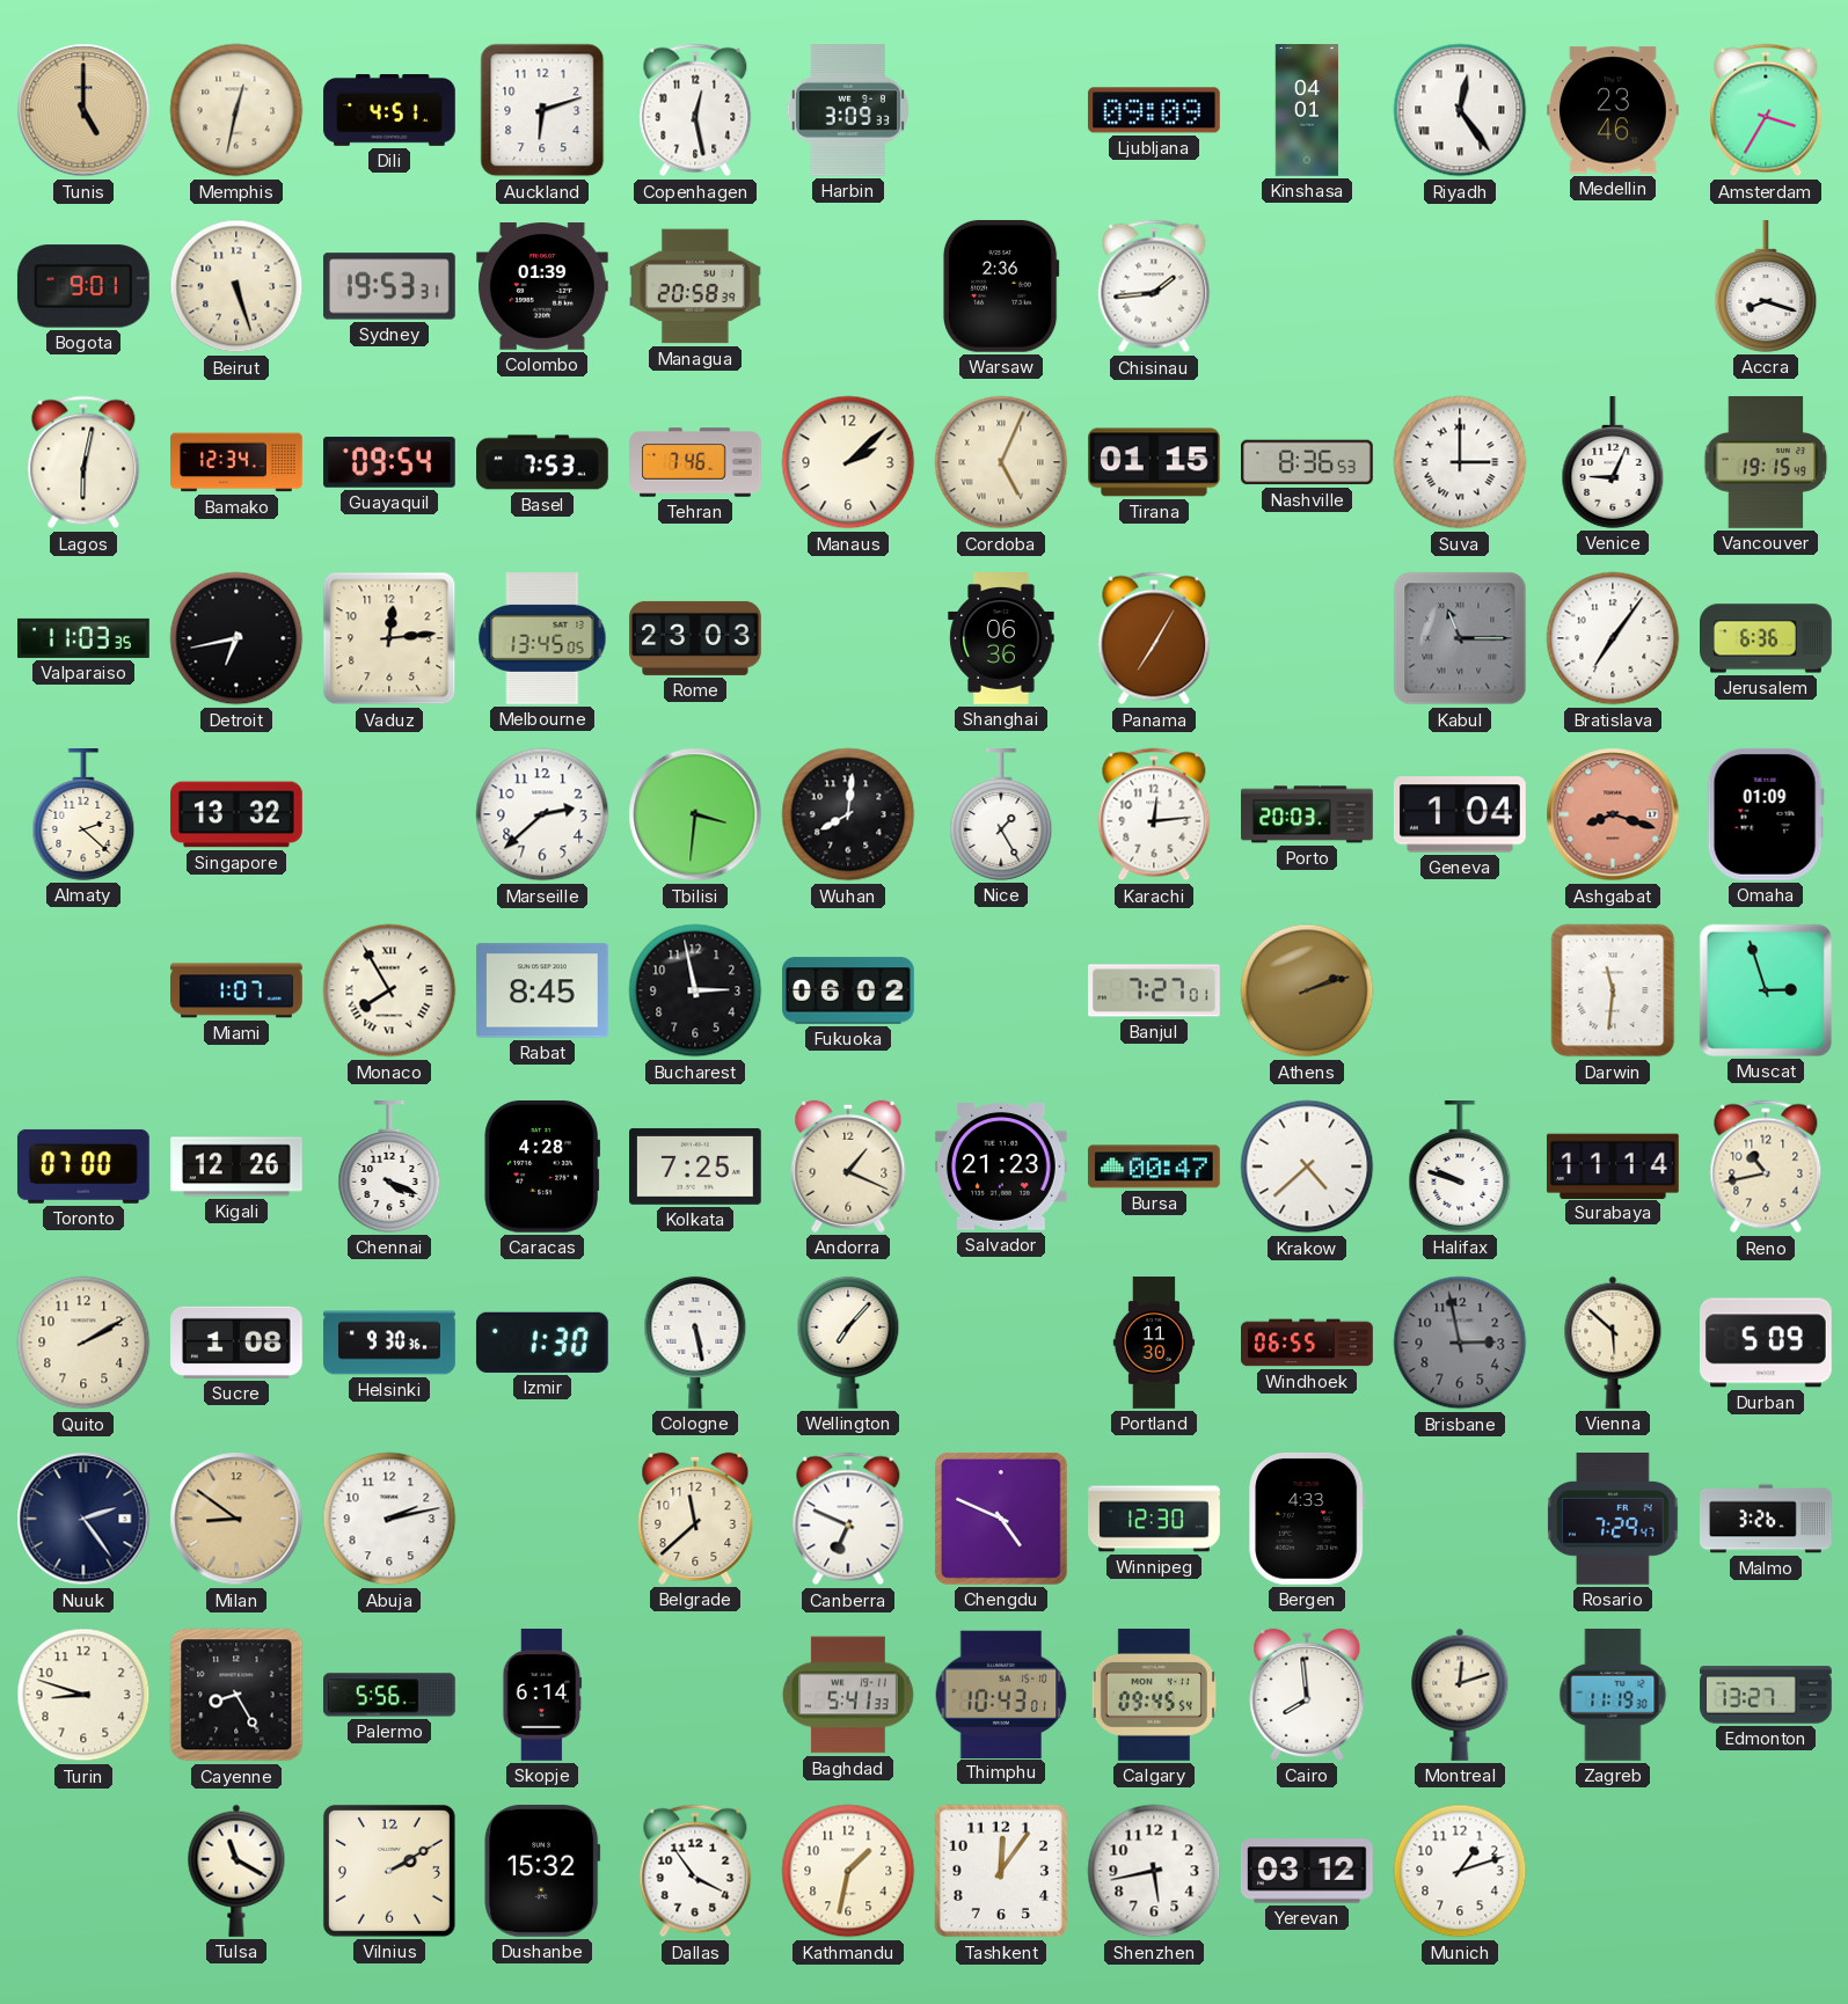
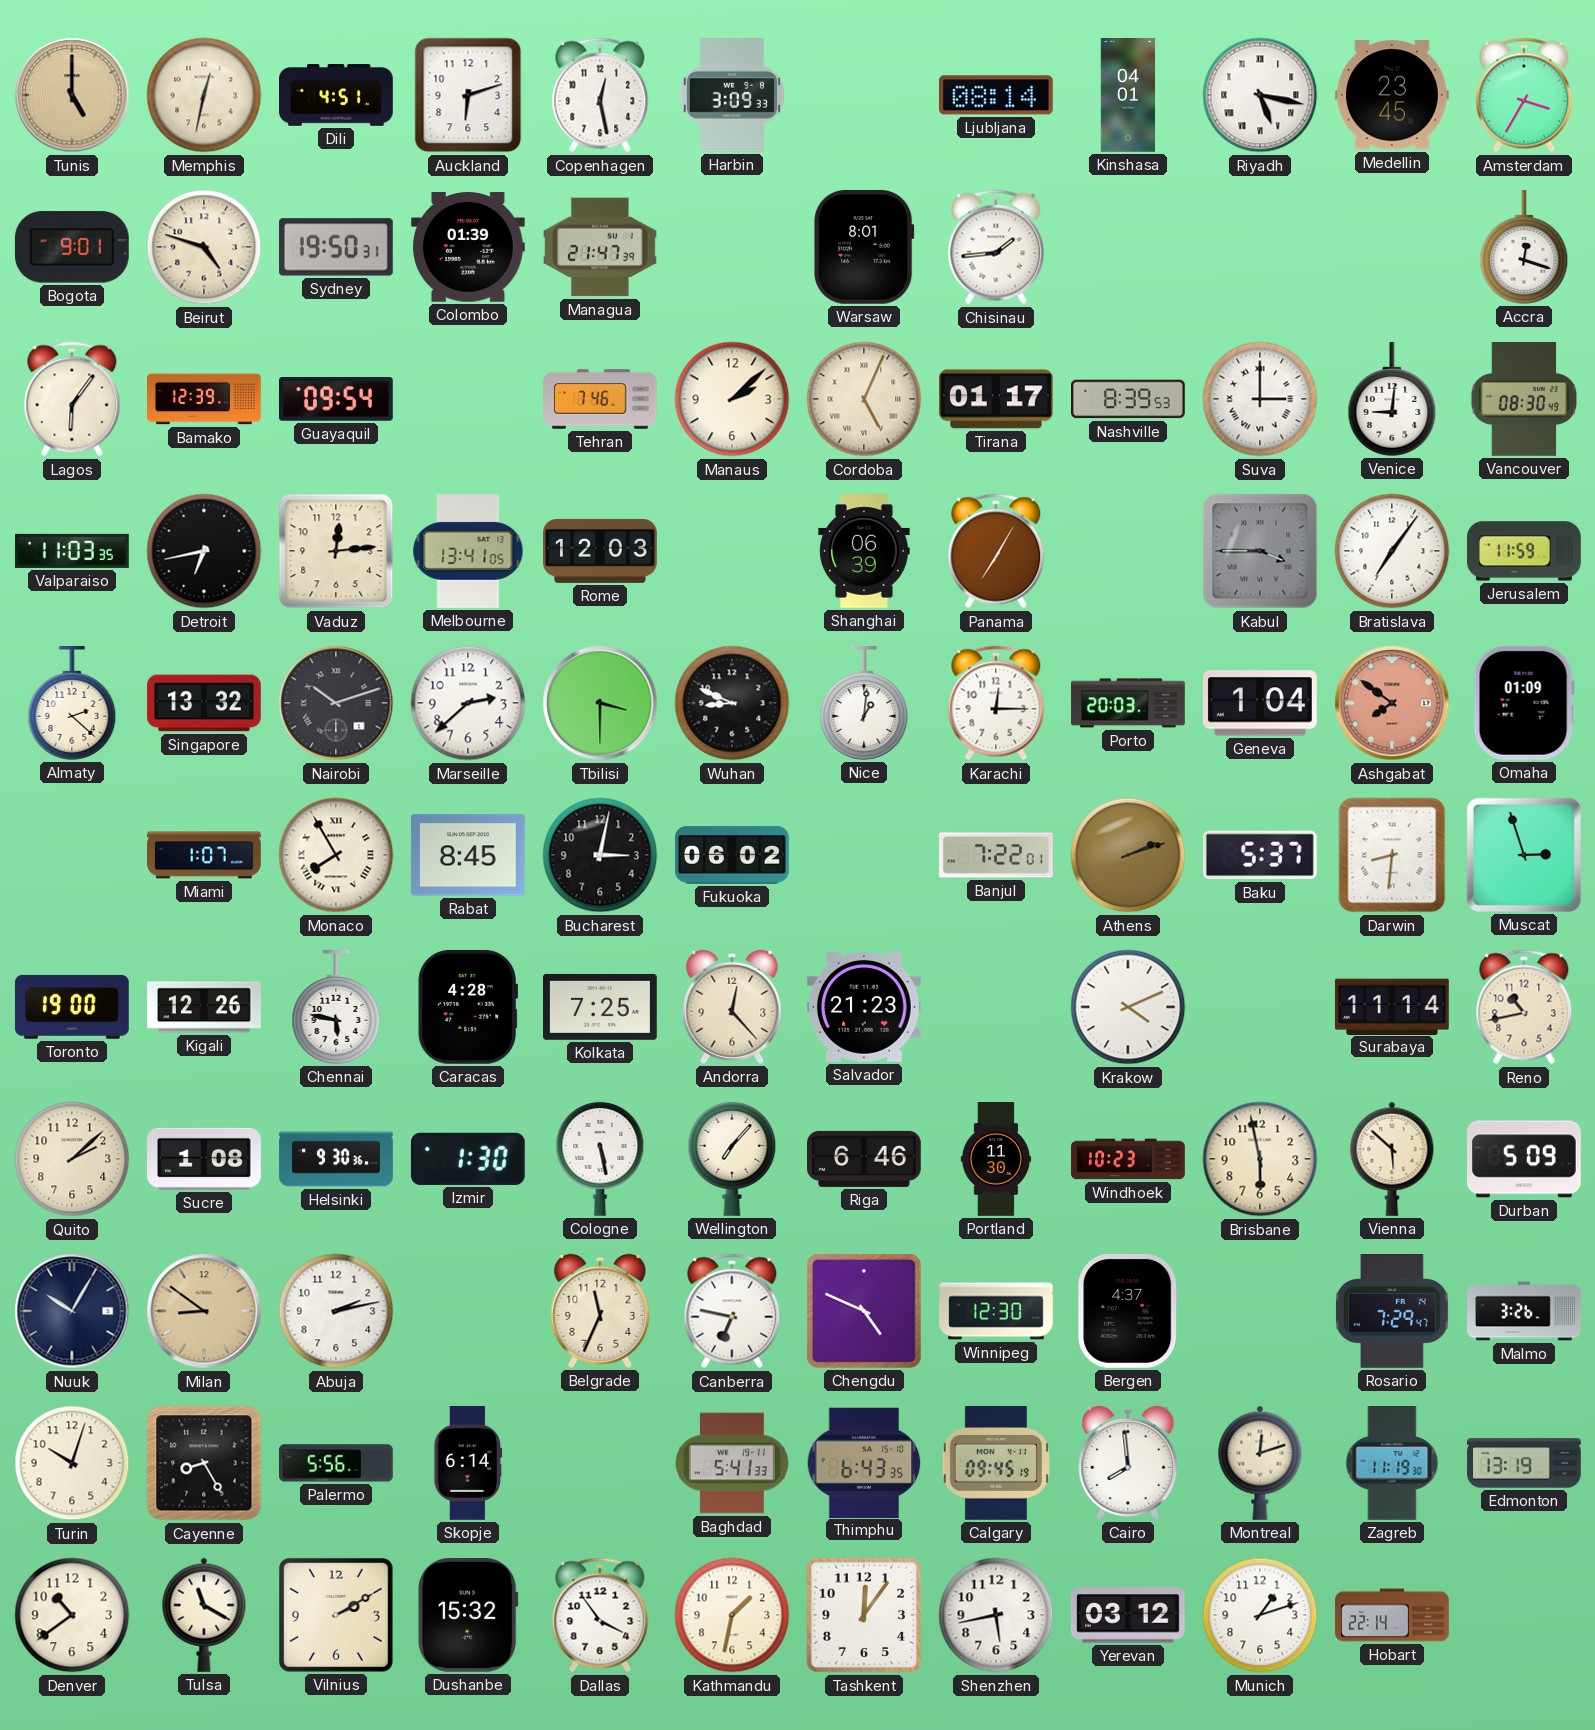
Ljubljana: 09:09 -> 08:14 (996, 95)
Riyadh: 12:24 -> 5:17 (1260, 95)
Medellin: 23:46 -> 23:45 (1393, 95)
Beirut: 5:27 -> 4:48 (204, 247)
Sydney: 19:53 -> 19:50 (337, 247)
Managua: 20:58 -> 21:47 (601, 247)
Warsaw: 2:36 -> 8:01 (864, 247)
Accra: 8:18 -> 12:18 (1524, 248)
Lagos: 6:02 -> 6:06 (72, 399)
Bamako: 12:34 -> 12:39 (204, 399)
Basel: 7:53 -> none (543, 462)
Tirana: 01:15 -> 01:17 (997, 399)
Nashville: 8:36 -> 8:39 (1129, 399)
Venice: 9:04 -> 9:01 (1392, 400)
Vancouver: 19:15 -> 08:30 (1524, 400)
Melbourne: 13:45 -> 13:41 (468, 552)
Rome: 23:03 -> 12:03 (600, 551)
Shanghai: 06:36 -> 06:39 (864, 552)
Kabul: 11:15 -> 3:45 (1260, 551)
Jerusalem: 6:36 -> 11:59 (1525, 551)
Nairobi: none -> 10:12 (336, 703)
Tbilisi: 3:31 -> 3:30 (600, 703)
Wuhan: 8:01 -> 8:49 (732, 703)
Nice: 1:25 -> 1:01 (864, 704)
Karachi: 12:14 -> 12:15 (996, 703)
Ashgabat: 8:18 -> 7:51 (1392, 703)
Bucharest: 2:58 -> 3:02 (600, 855)
Banjul: 7:27 -> 7:22 (997, 855)
Baku: none -> 5:37 (1260, 855)
Darwin: 11:31 -> 8:31 (1392, 855)
Toronto: 07:00 -> 19:00 (72, 1007)
Chennai: 4:19 -> 5:47 (336, 1008)
Andorra: 1:19 -> 12:23 (732, 1007)
Bursa: 00:47 -> none (1154, 1166)
Krakow: 4:38 -> 4:11 (1128, 1007)
Halifax: 9:48 -> none (1460, 1168)
Quito: 2:10 -> 2:08 (72, 1159)
Riga: none -> 6:46 (865, 1159)
Windhoek: 06:55 -> 10:23 (1128, 1159)
Brisbane: 2:58 -> 5:58 (1260, 1159)
Brisbane dial: grey -> cream (1260, 1159)
Nuuk: 2:24 -> 10:05 (72, 1311)
Belgrade: 11:38 -> 11:34 (600, 1311)
Canberra: 6:49 -> 6:47 (732, 1311)
Bergen: 4:33 -> 4:37 (1128, 1311)
Turin: 8:48 -> 10:03 (72, 1463)
Thimphu: 10:43 -> 6:43 (864, 1462)
Calgary: 09:45:54 -> 09:45:19 (996, 1464)
Edmonton: 13:27 -> 13:19 (1524, 1463)
Denver: none -> 10:39 (72, 1615)
Hobart: none -> 22:14 (1392, 1615)
